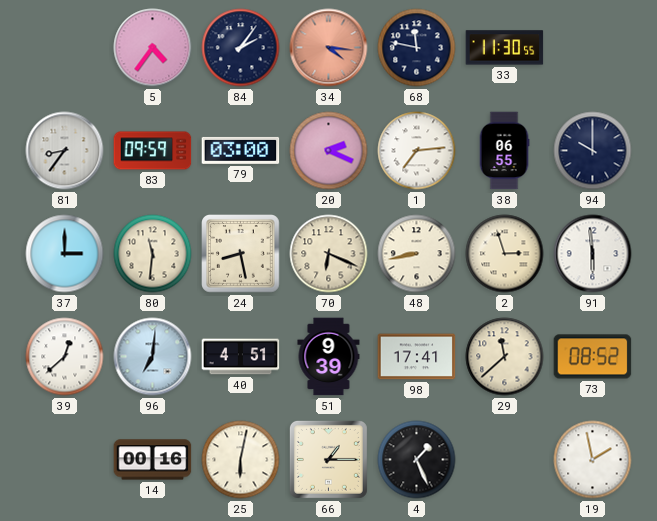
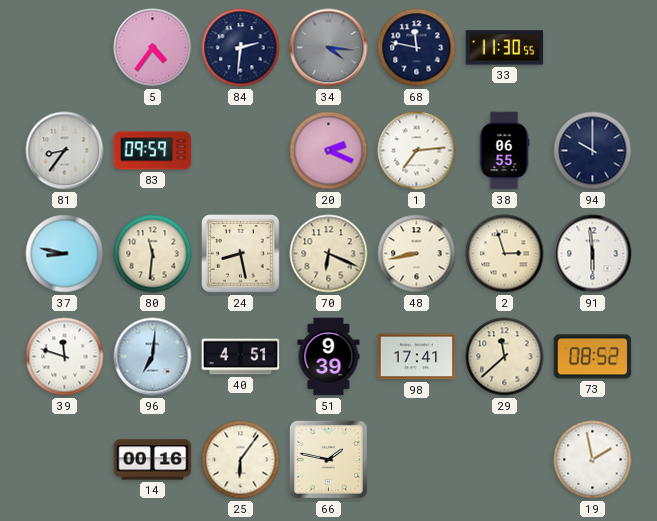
84: 2:06 -> 2:31 (241, 48)
34 dial: salmon -> grey (329, 48)
79: 03:00 -> none (241, 150)
37: 3:00 -> 8:47 (65, 254)
39: 12:38 -> 11:48 (65, 357)
25: 6:02 -> 6:06 (241, 460)
66: 1:15 -> 1:47 (328, 459)
4: 1:26 -> none (417, 460)
